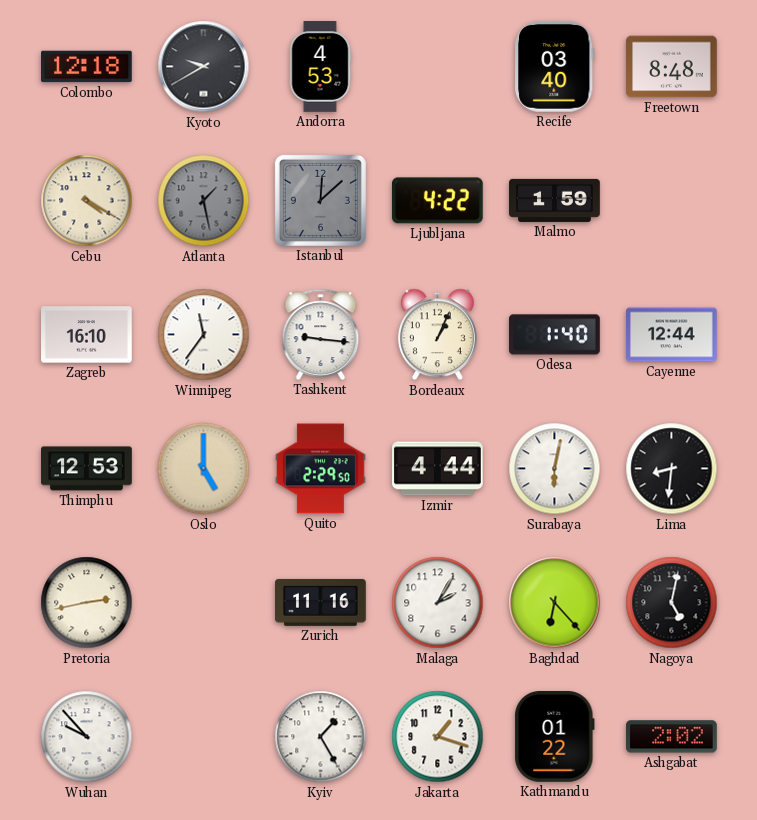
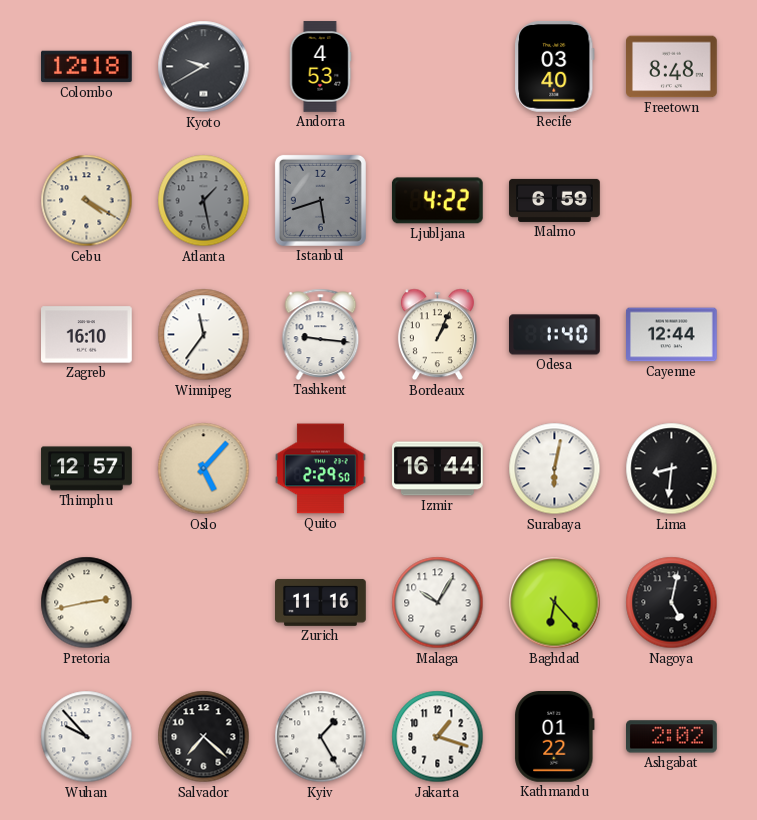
Istanbul: 12:08 -> 5:42 (320, 200)
Malmo: 1:59 -> 6:59 (555, 200)
Thimphu: 12:53 -> 12:57 (87, 469)
Oslo: 5:00 -> 5:07 (204, 469)
Izmir: 4:44 -> 16:44 (438, 469)
Malaga: 2:05 -> 10:05 (438, 603)
Salvador: none -> 7:22 (204, 737)
